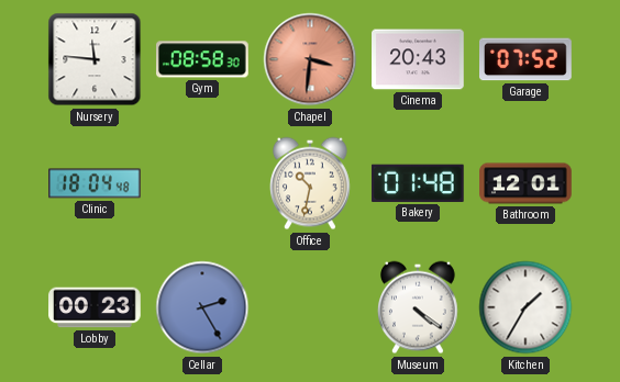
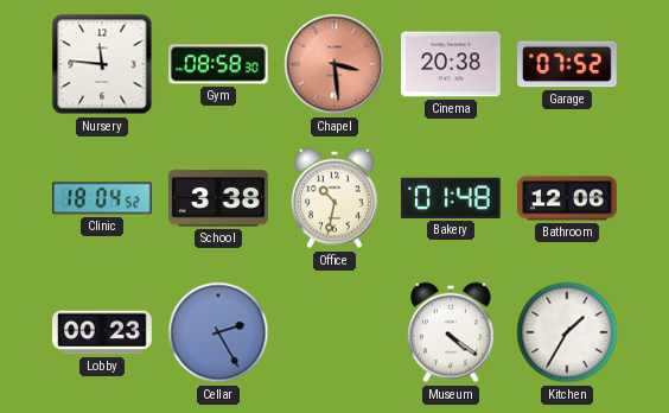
Chapel: 3:31 -> 3:29 (334, 64)
Cinema: 20:43 -> 20:38 (451, 64)
Clinic: 18:04:48 -> 18:04:52 (103, 198)
School: none -> 3:38 (218, 198)
Bathroom: 12:01 -> 12:06 (567, 198)
